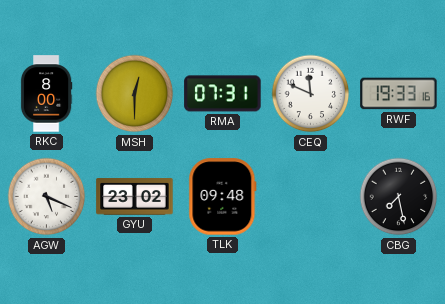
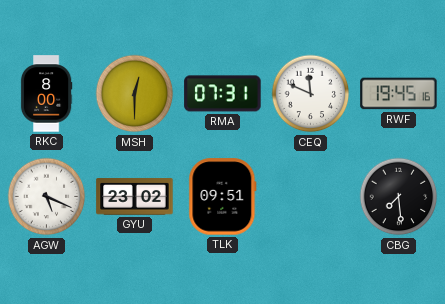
RWF: 19:33 -> 19:45 (399, 94)
TLK: 09:48 -> 09:51 (223, 197)
CBG: 7:28 -> 7:29 (399, 197)
